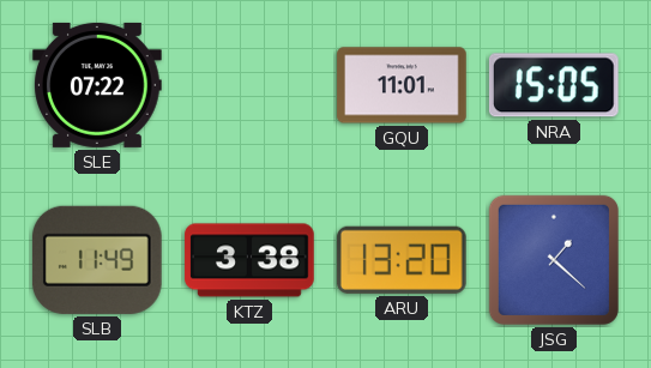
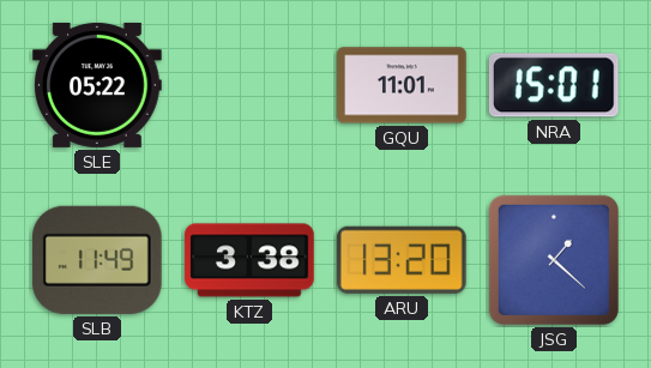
SLE: 07:22 -> 05:22 (97, 85)
NRA: 15:05 -> 15:01 (554, 85)
